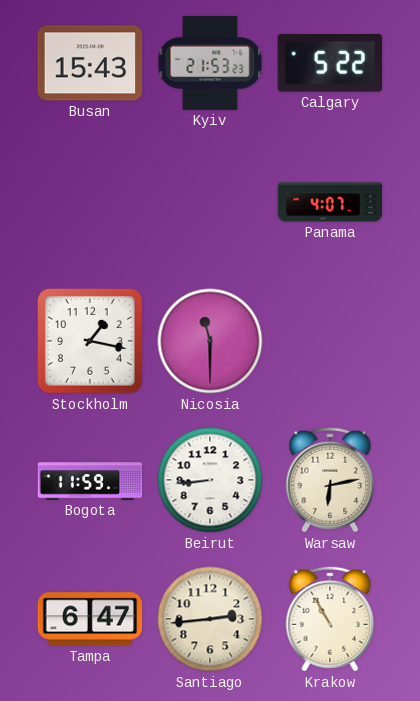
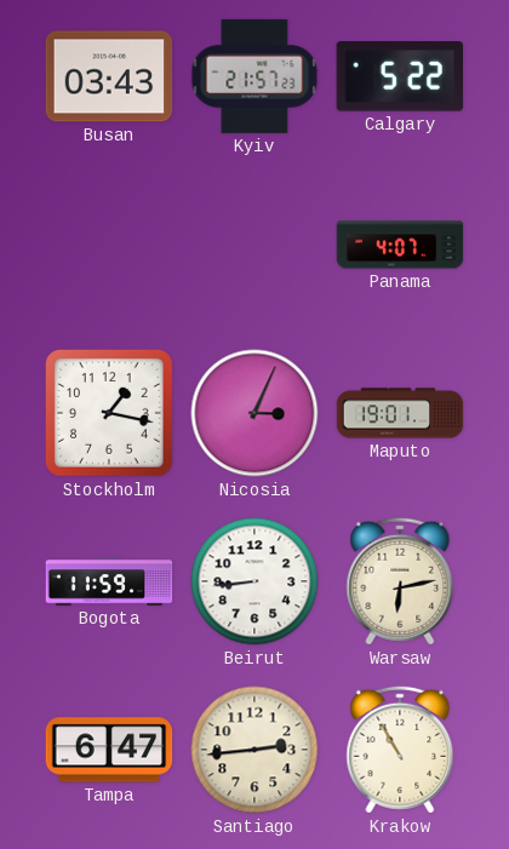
Busan: 15:43 -> 03:43 (109, 76)
Kyiv: 21:53 -> 21:57 (254, 76)
Nicosia: 11:30 -> 3:04 (254, 413)
Maputo: none -> 19:01 (400, 413)
